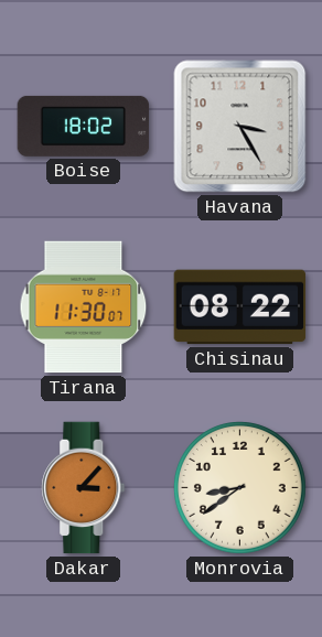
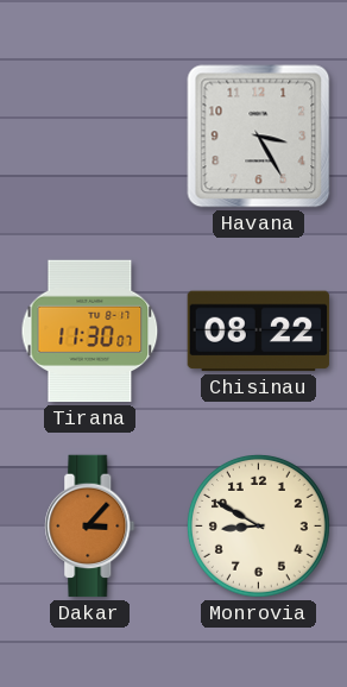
Boise: 18:02 -> none (84, 126)
Monrovia: 8:39 -> 8:50 (259, 527)
